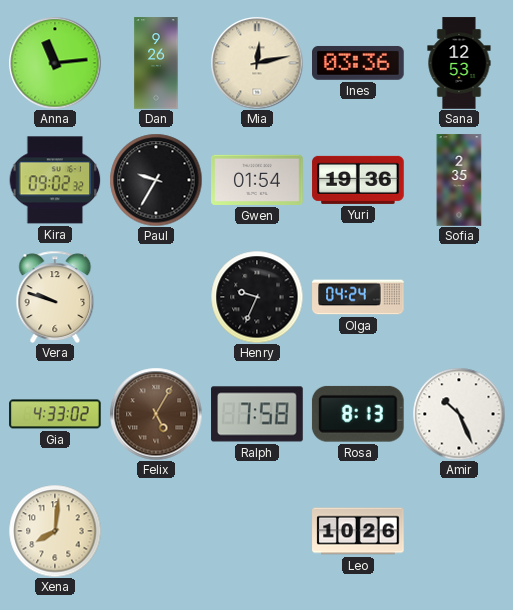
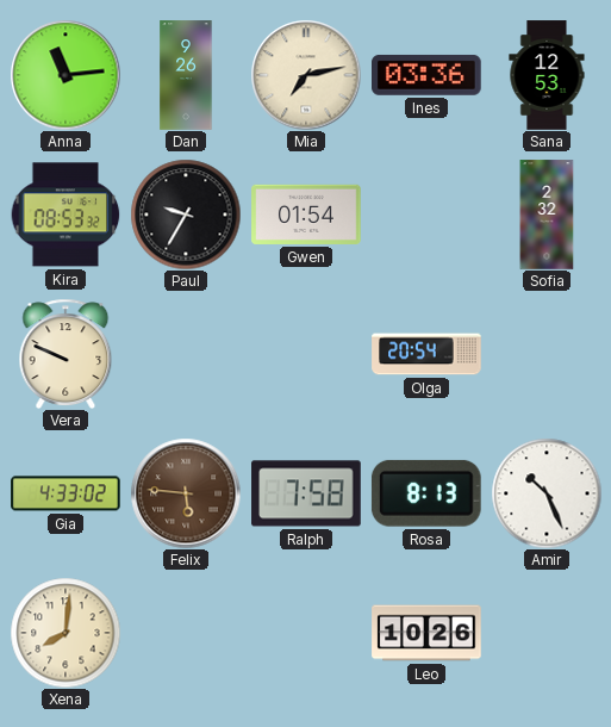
Mia: 12:13 -> 7:13 (306, 75)
Kira: 09:02 -> 08:53 (66, 215)
Yuri: 19:36 -> none (358, 180)
Sofia: 2:35 -> 2:32 (547, 215)
Vera: 9:48 -> 9:49 (66, 354)
Henry: 9:34 -> none (257, 297)
Olga: 04:24 -> 20:54 (426, 354)
Felix: 5:05 -> 5:46 (186, 493)
